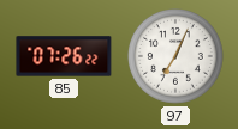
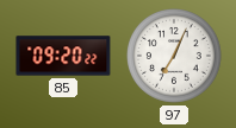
85: 07:26 -> 09:20 (63, 56)
